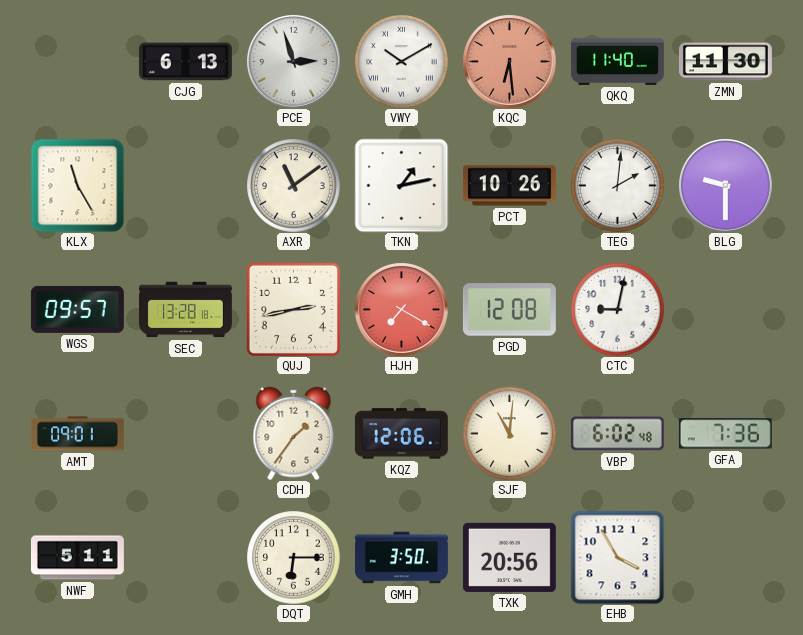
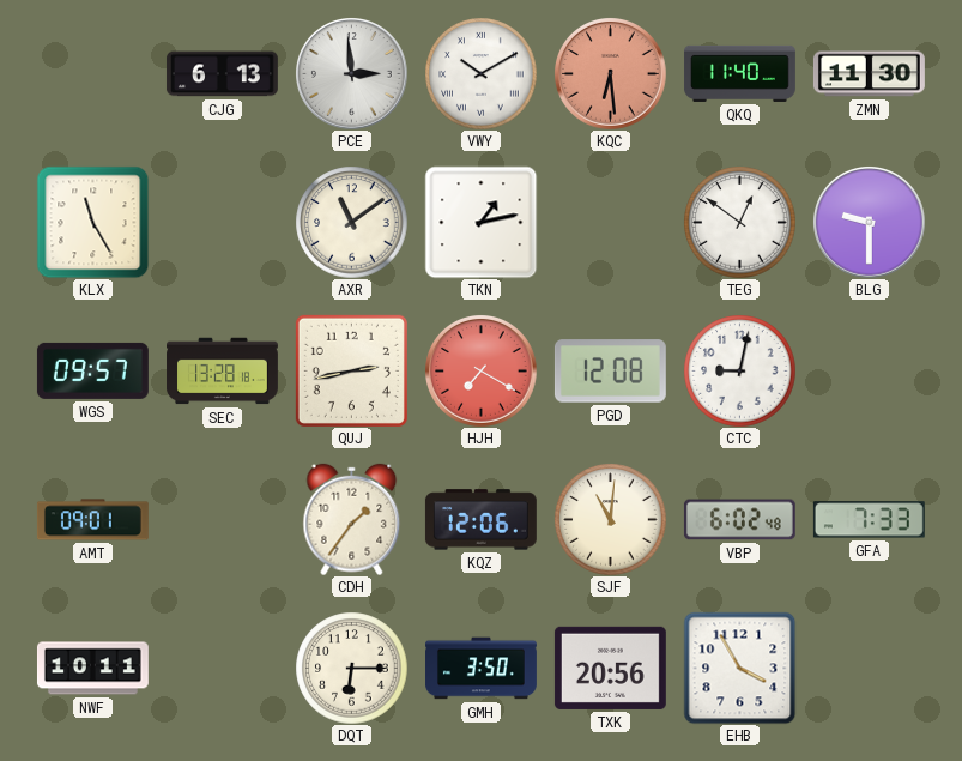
PCE: 2:57 -> 2:59 (351, 73)
PCT: 10:26 -> none (509, 186)
TEG: 2:01 -> 12:51 (739, 222)
GFA: 7:36 -> 7:33 (869, 520)
NWF: 5:11 -> 10:11 (92, 669)
